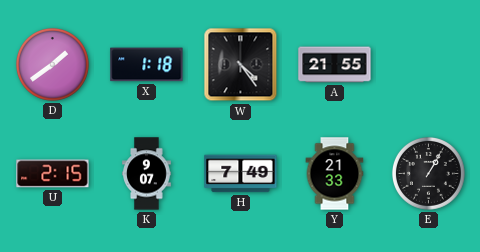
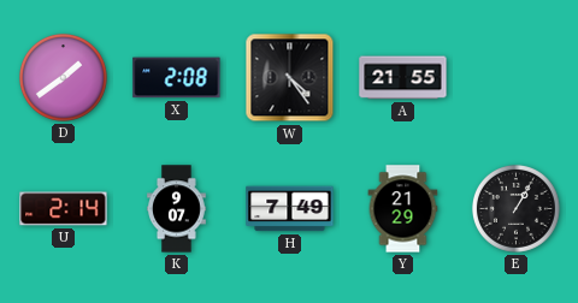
X: 1:18 -> 2:08 (177, 78)
U: 2:15 -> 2:14 (64, 209)
Y: 21:33 -> 21:29 (403, 209)
